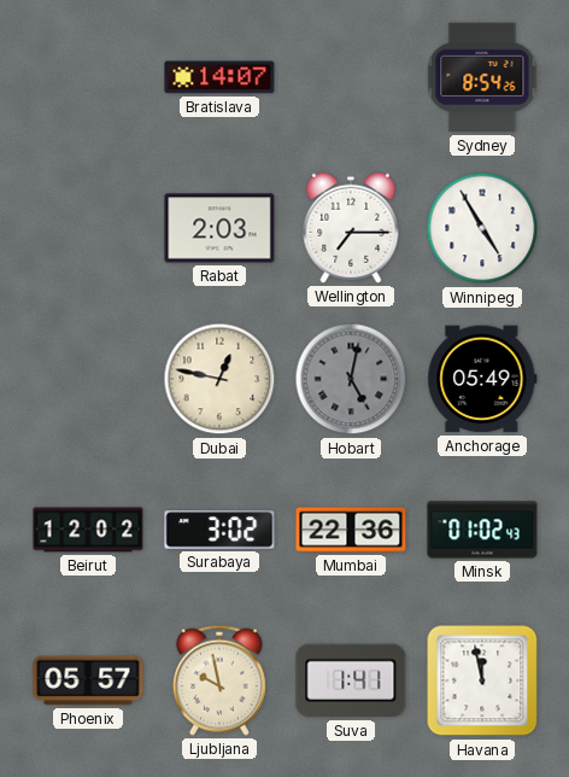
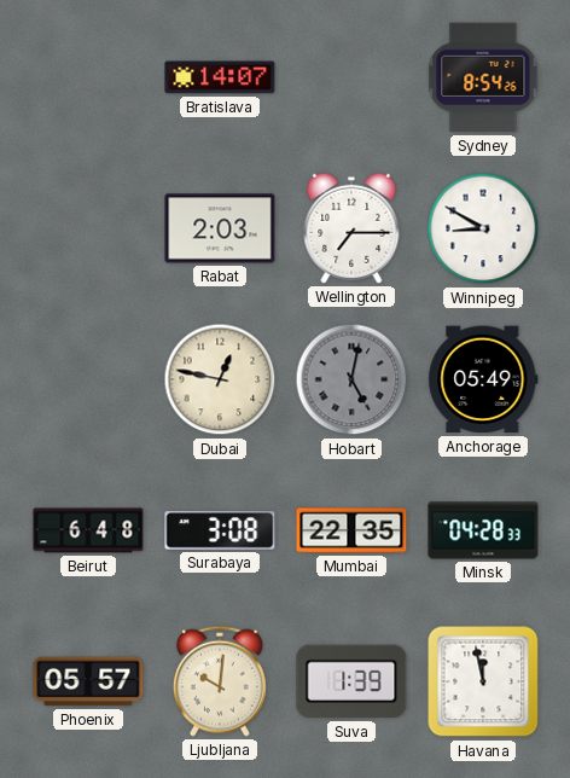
Winnipeg: 4:55 -> 8:50 (483, 228)
Beirut: 12:02 -> 6:48 (88, 530)
Surabaya: 3:02 -> 3:08 (220, 530)
Mumbai: 22:36 -> 22:35 (351, 530)
Minsk: 01:02 -> 04:28 (483, 530)
Ljubljana: 9:58 -> 10:01 (220, 681)
Suva: 1:41 -> 1:39 (351, 681)
